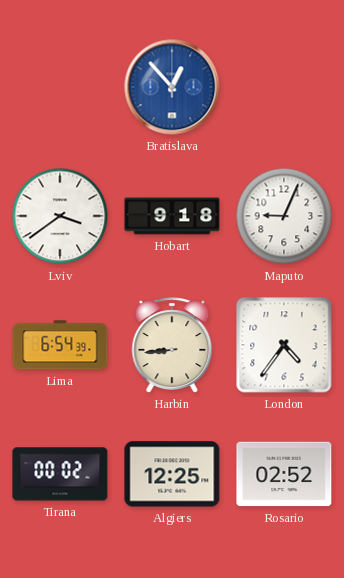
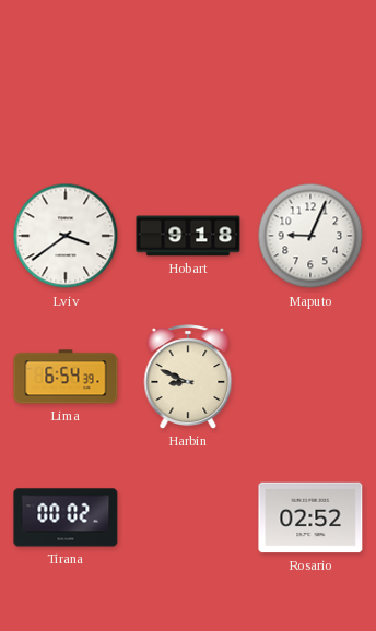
Bratislava: 12:53 -> none (172, 87)
Harbin: 8:44 -> 8:49 (188, 377)
London: 4:36 -> none (284, 345)
Algiers: 12:25 -> none (172, 474)
